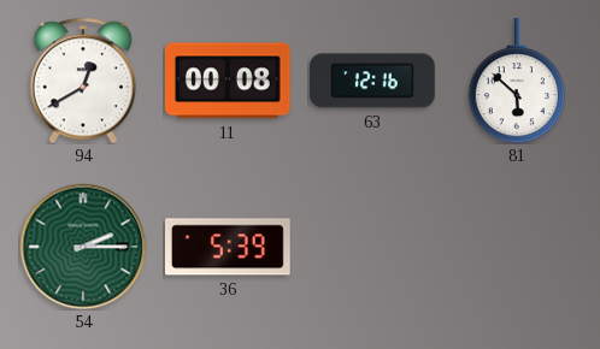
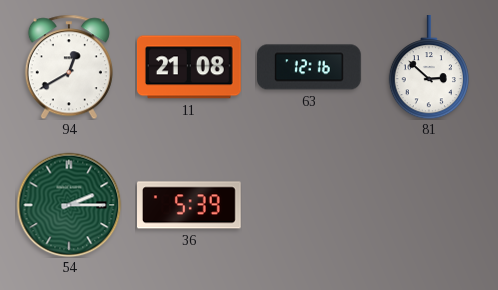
11: 00:08 -> 21:08 (189, 67)
81: 5:52 -> 2:52 (429, 68)
